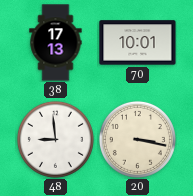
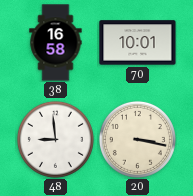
38: 17:13 -> 16:58 (56, 43)
